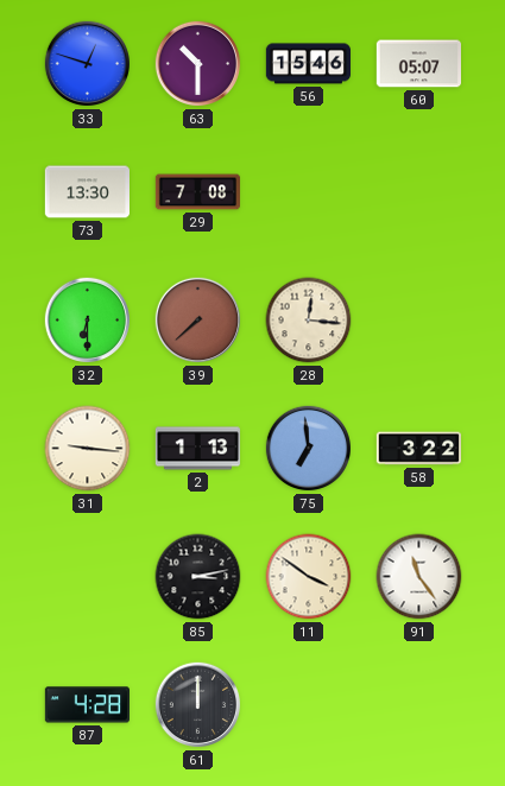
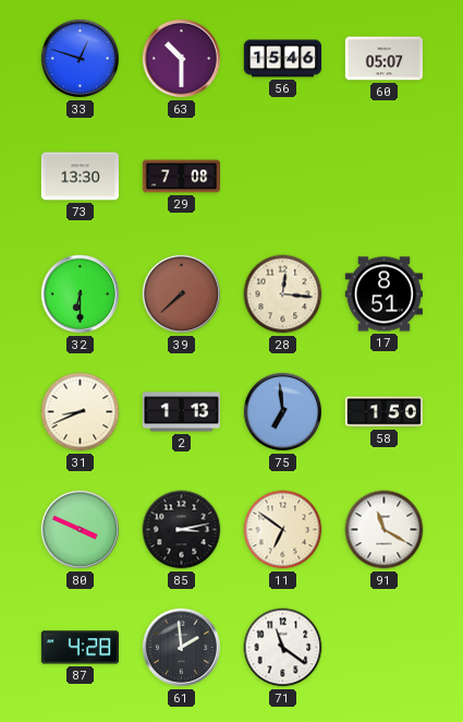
17: none -> 8:51 (383, 294)
31: 9:16 -> 8:41 (81, 412)
58: 3:22 -> 1:50 (385, 412)
80: none -> 3:49 (81, 530)
11: 3:51 -> 6:51 (283, 530)
91: 11:24 -> 11:20 (385, 530)
61: 12:00 -> 1:59 (182, 648)
71: none -> 11:21 (283, 648)
